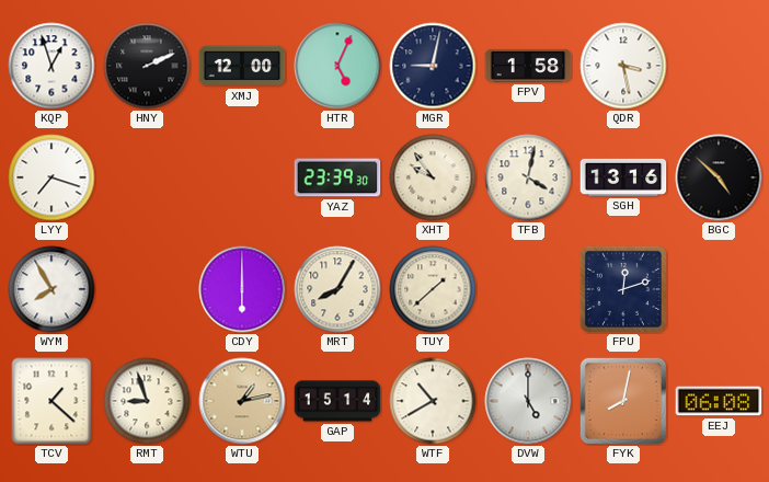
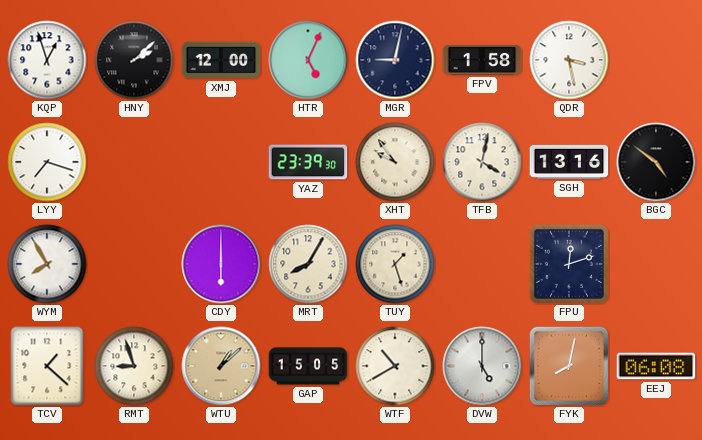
HNY: 2:11 -> 2:08 (134, 60)
BGC: 4:52 -> 4:51 (656, 162)
TUY: 1:38 -> 1:27 (395, 264)
WTU: 1:13 -> 1:08 (221, 366)
GAP: 15:14 -> 15:05 (308, 366)
